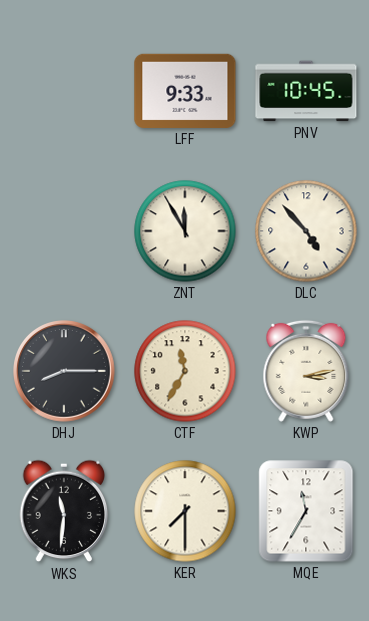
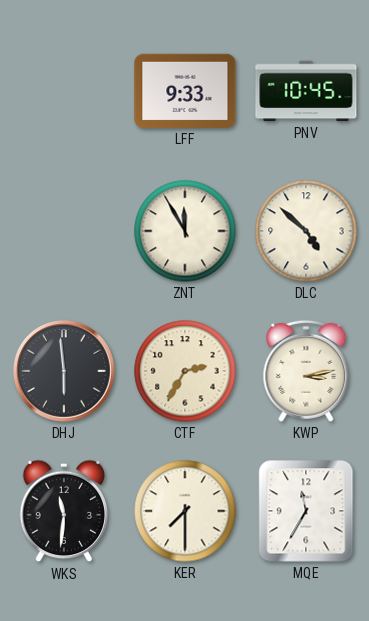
DLC: 4:53 -> 4:52 (306, 231)
DHJ: 8:15 -> 5:59 (65, 372)
CTF: 11:35 -> 2:35 (185, 371)
